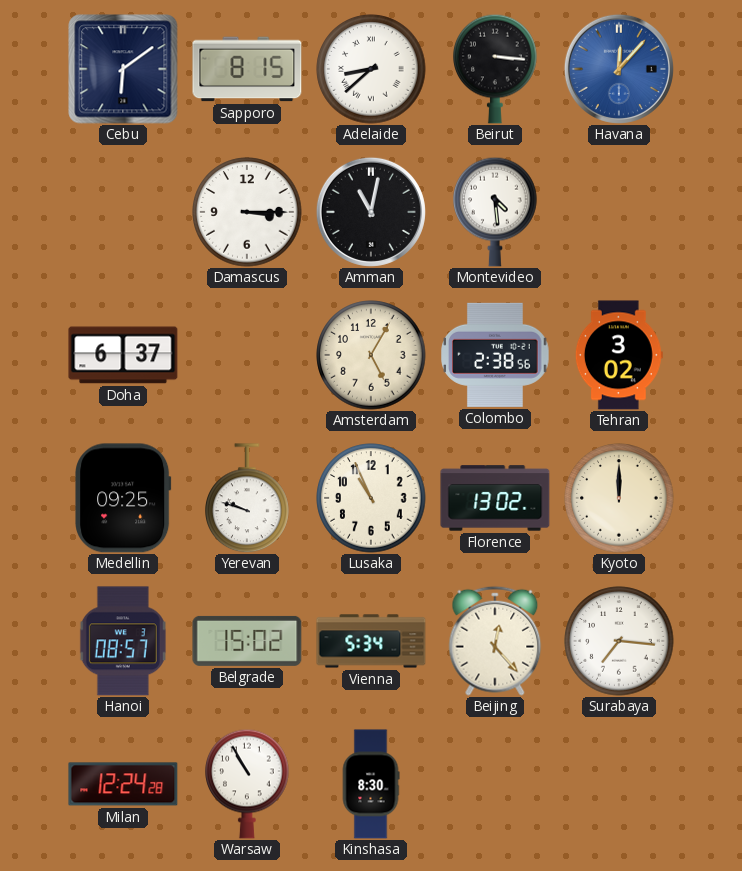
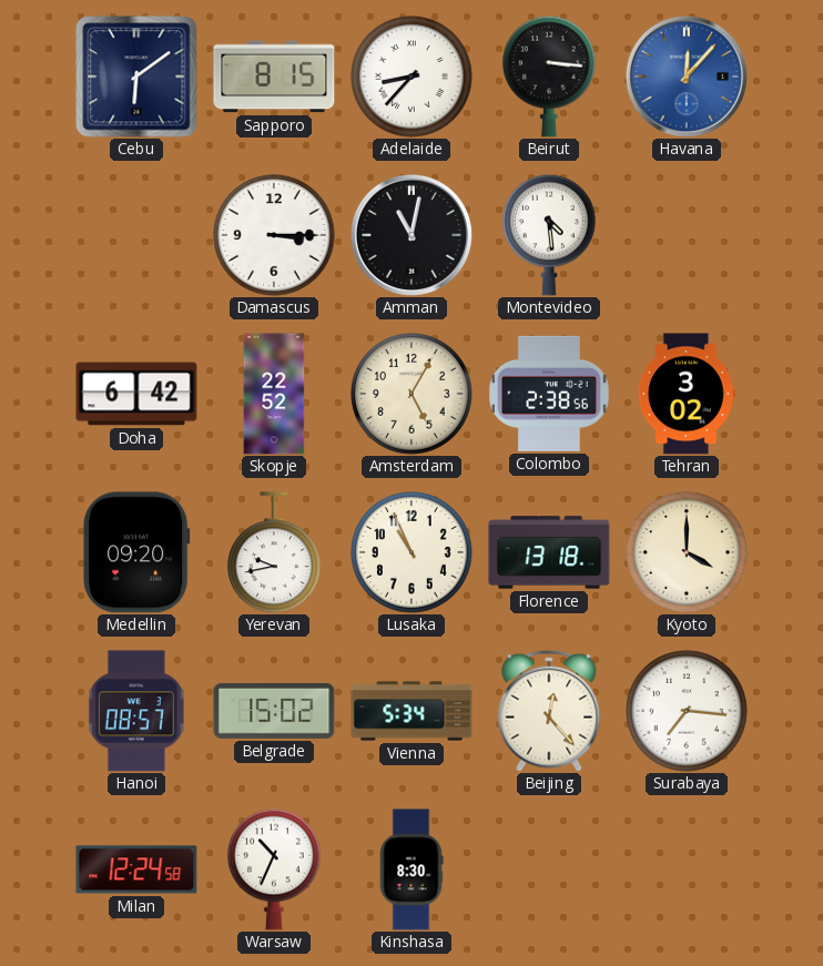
Adelaide: 8:38 -> 8:37 (411, 77)
Doha: 6:37 -> 6:42 (136, 394)
Skopje: none -> 22:52 (274, 394)
Medellin: 09:25 -> 09:20 (136, 552)
Yerevan: 9:48 -> 9:43 (274, 552)
Florence: 13:02 -> 13:18 (549, 552)
Kyoto: 12:00 -> 4:00 (687, 552)
Milan: 12:24:28 -> 12:24:58 (136, 870)
Warsaw: 10:55 -> 10:34 (274, 870)
